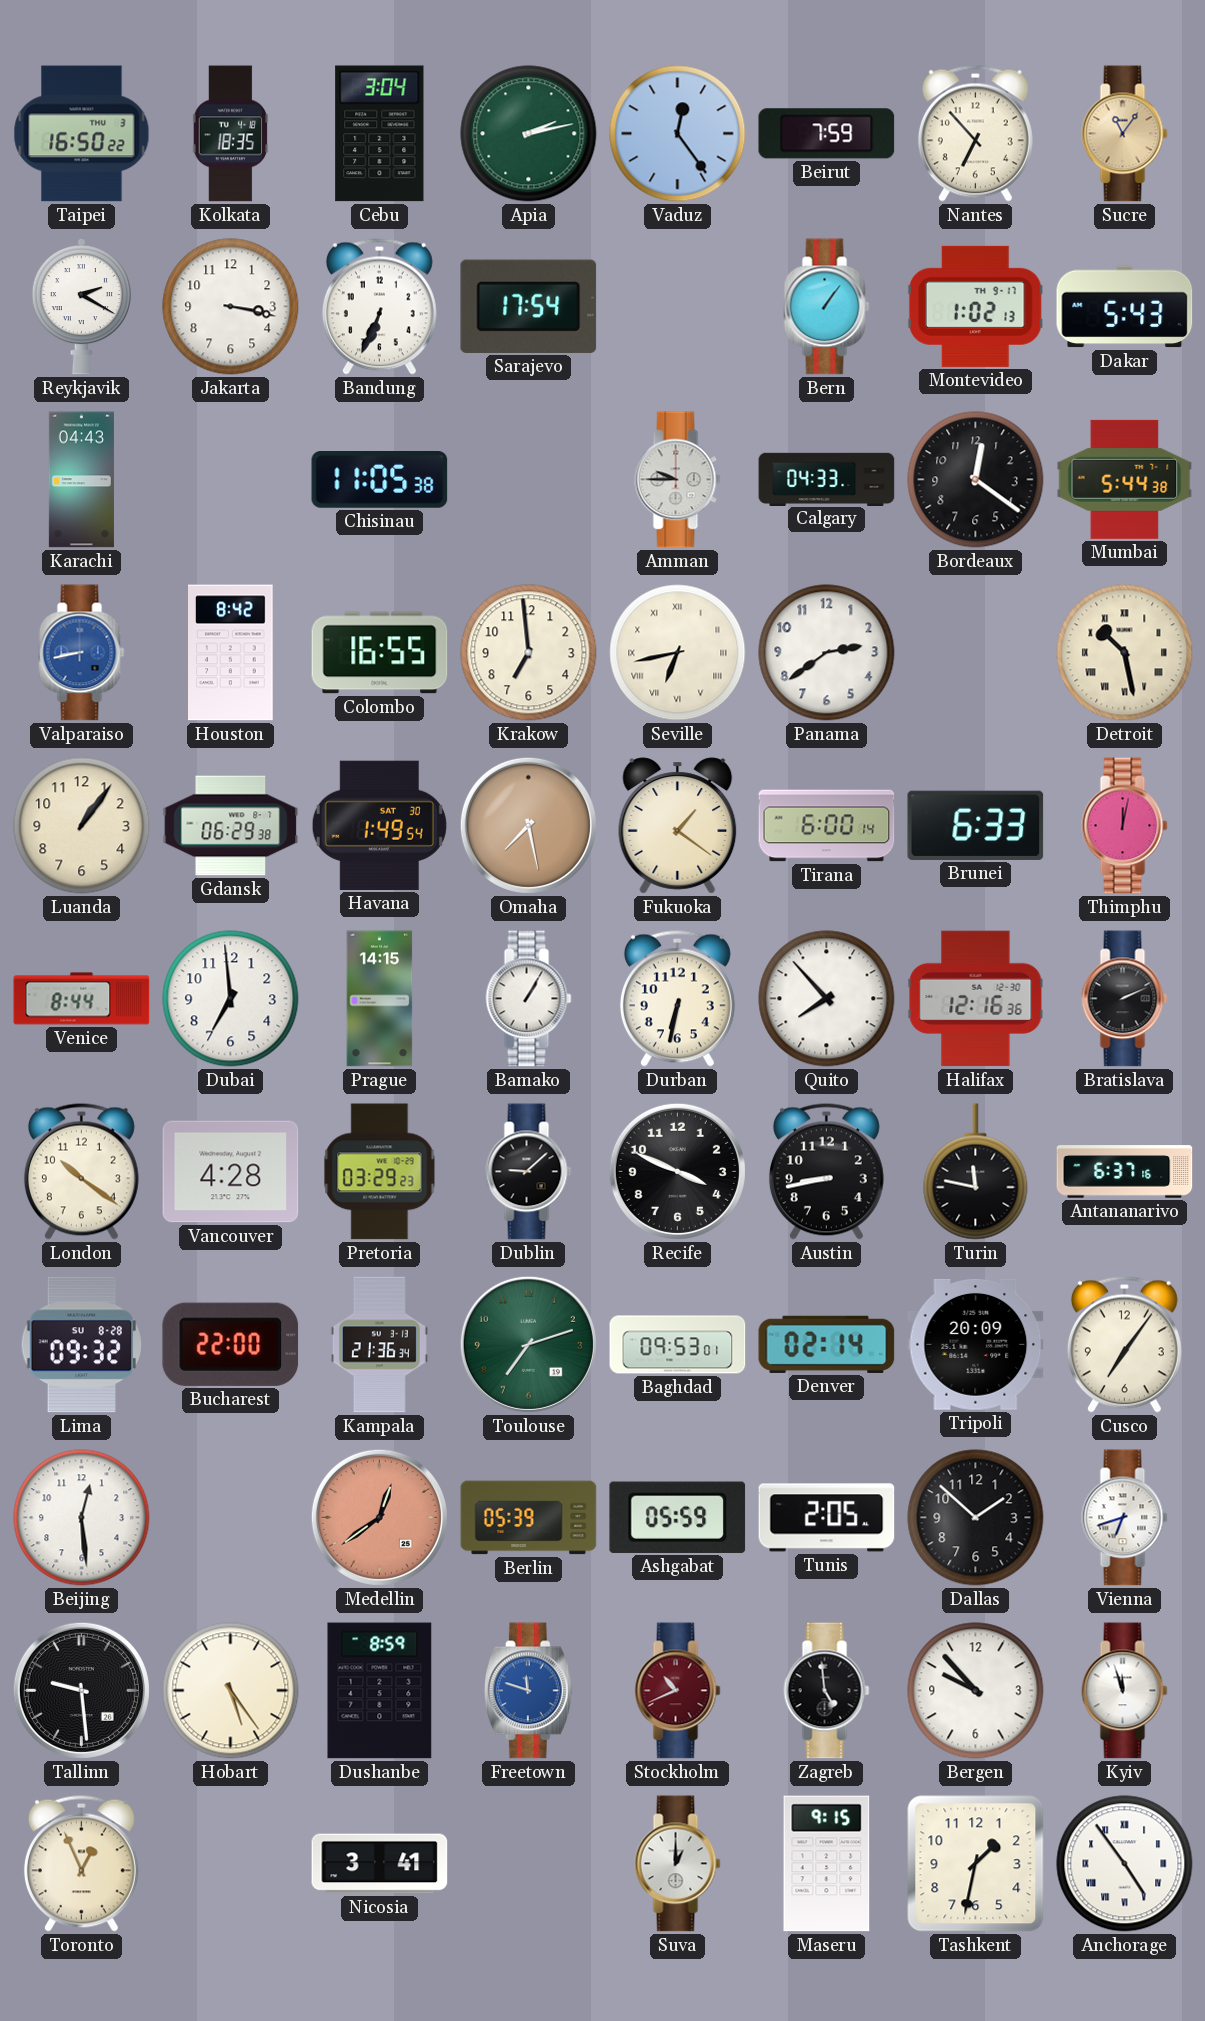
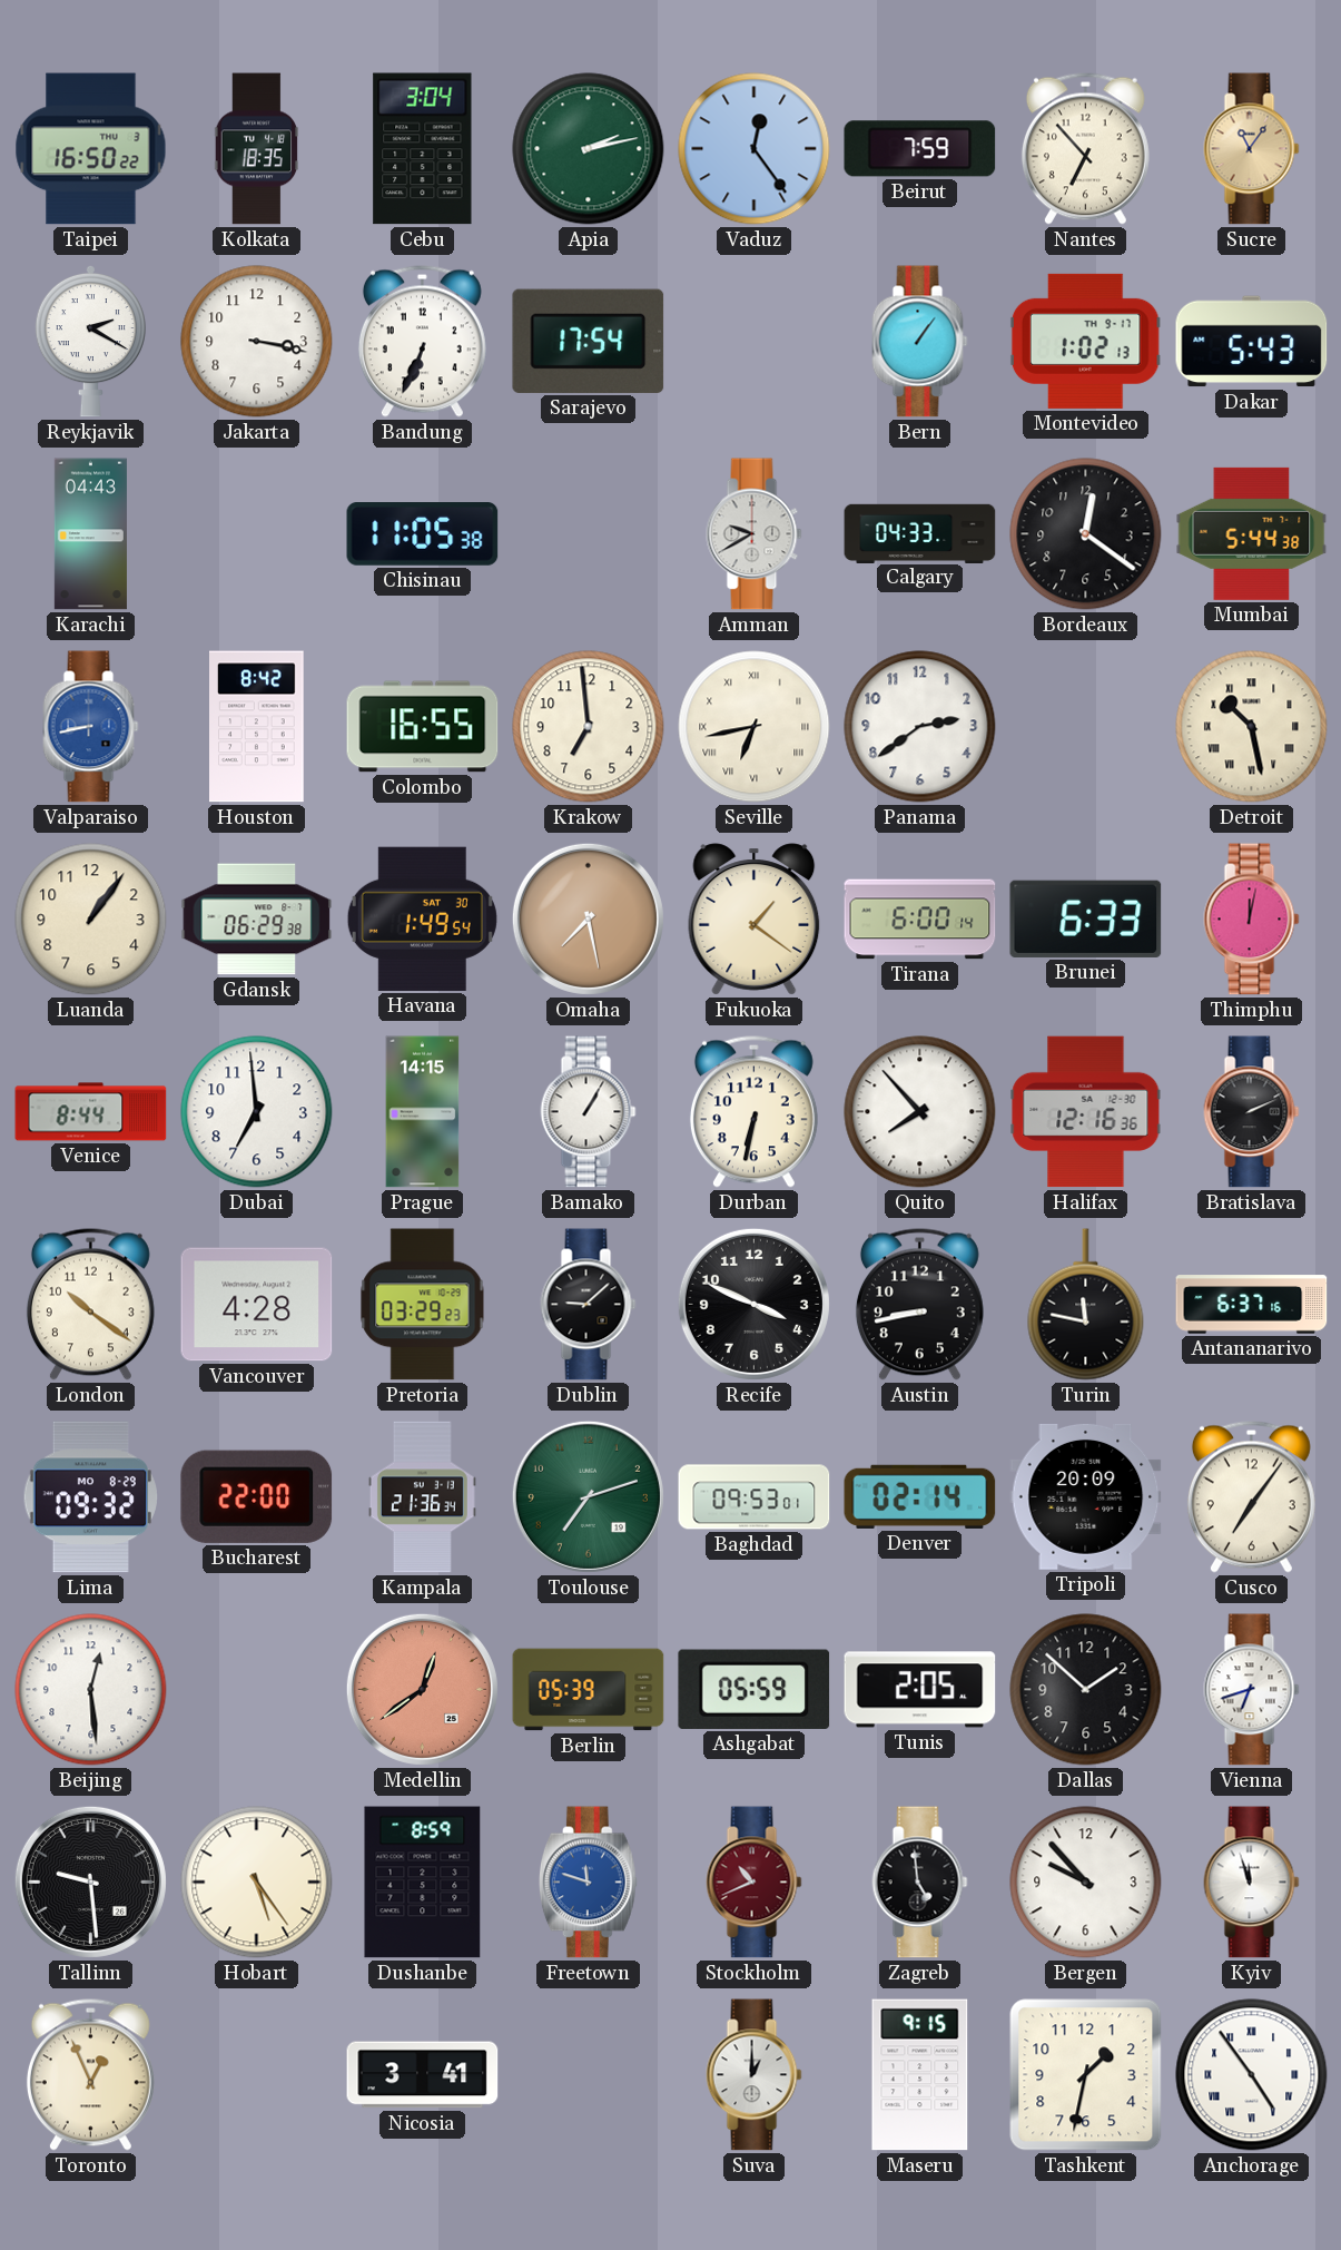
Amman: 9:45 -> 9:40 (755, 534)
Lima date: SU 8-28 -> MO 8-29 (90, 1497)
